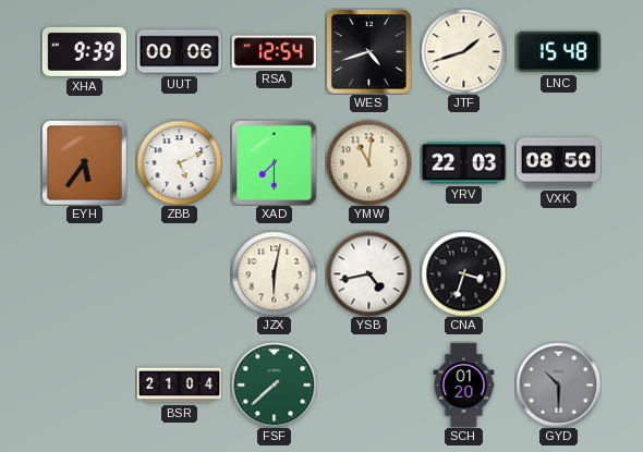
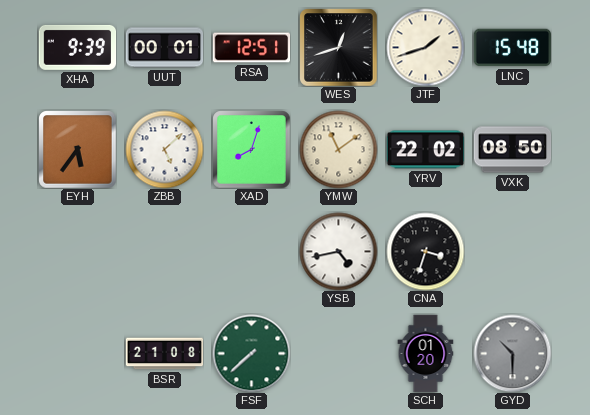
UUT: 00:06 -> 00:01 (164, 48)
RSA: 12:54 -> 12:51 (251, 48)
WES: 4:42 -> 12:42 (338, 47)
ZBB: 5:11 -> 5:08 (164, 149)
XAD: 7:30 -> 8:03 (251, 149)
YMW: 11:01 -> 11:09 (338, 149)
YRV: 22:03 -> 22:02 (425, 150)
JZX: 6:02 -> none (274, 273)
BSR: 21:04 -> 21:08 (164, 354)
